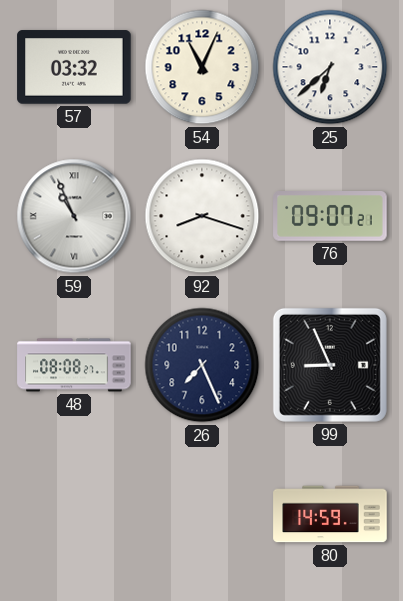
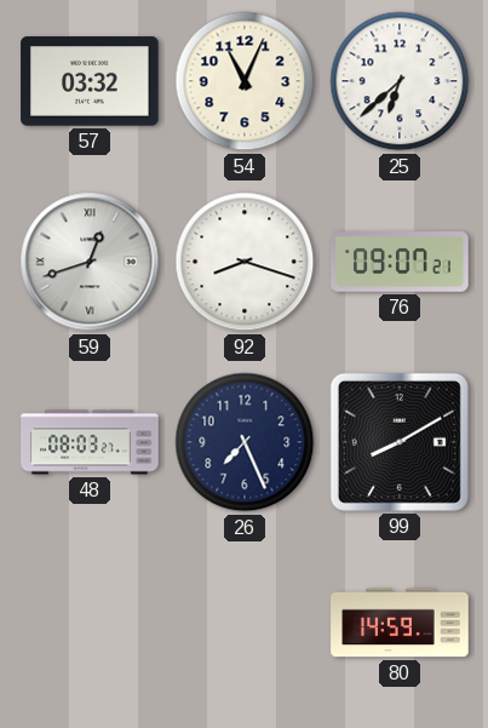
59: 10:56 -> 12:42 (90, 262)
48: 08:08 -> 08:03 (90, 442)
99: 8:56 -> 8:10 (400, 442)
